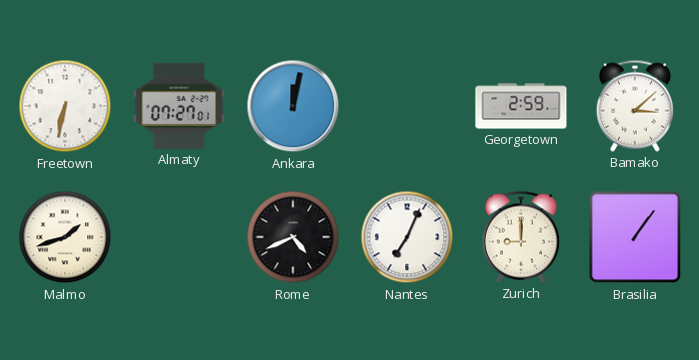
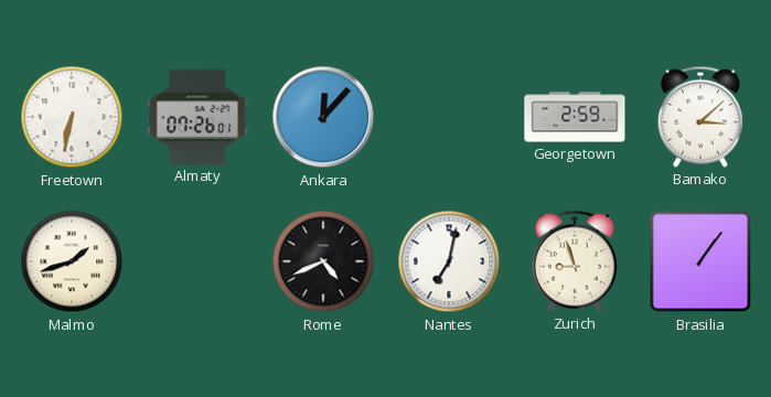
Almaty: 07:27 -> 07:26 (197, 117)
Ankara: 12:02 -> 12:07 (323, 117)
Nantes: 7:04 -> 7:02 (449, 261)
Zurich: 9:00 -> 8:57 (575, 261)
